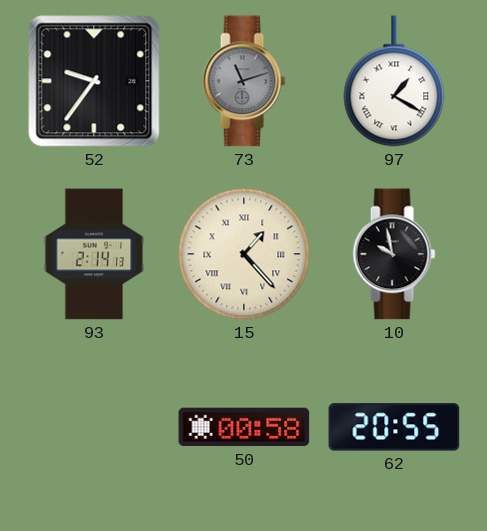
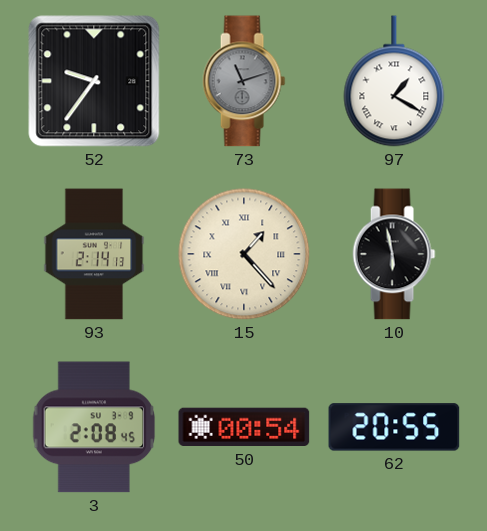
10: 9:58 -> 5:58 (394, 254)
3: none -> 2:08 (94, 427)
50: 00:58 -> 00:54 (244, 427)
